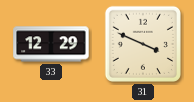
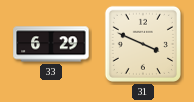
33: 12:29 -> 6:29 (51, 44)
